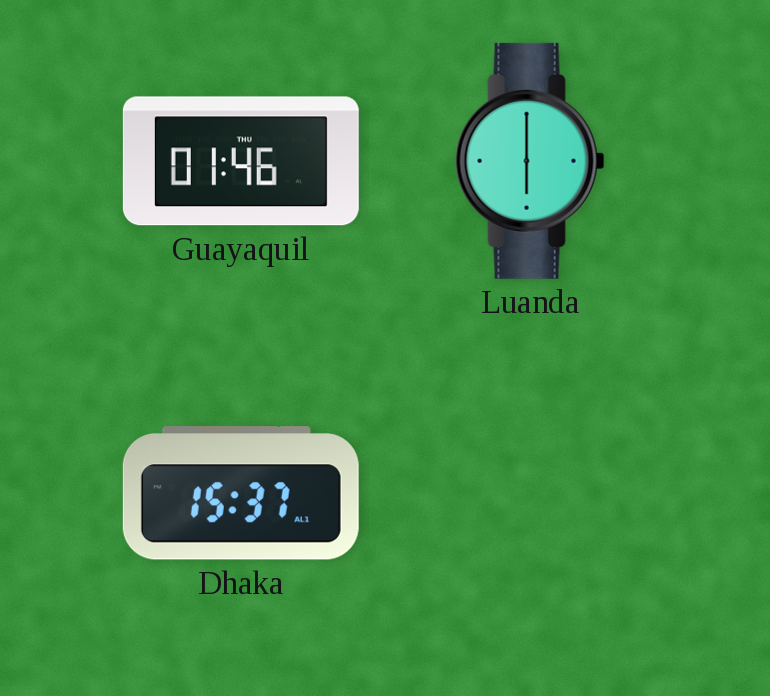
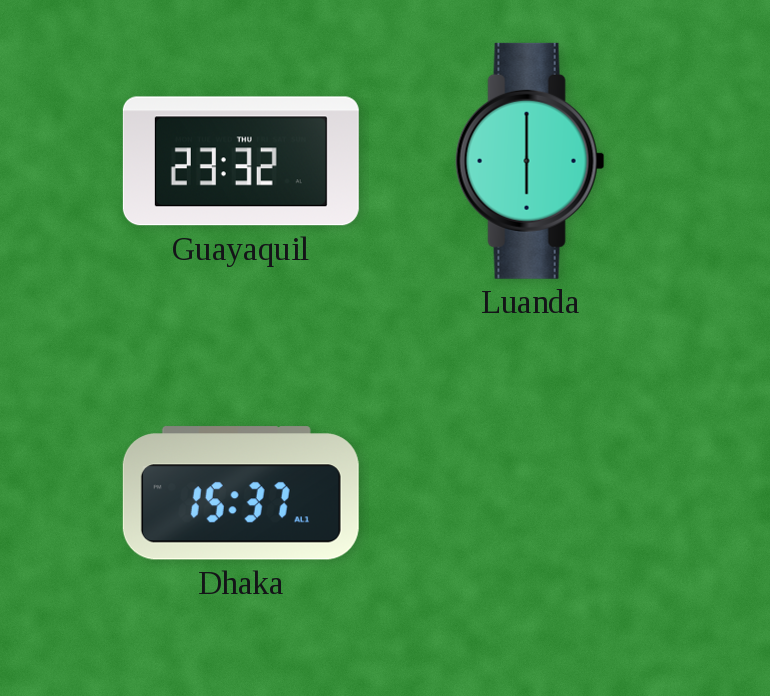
Guayaquil: 01:46 -> 23:32 (241, 161)
